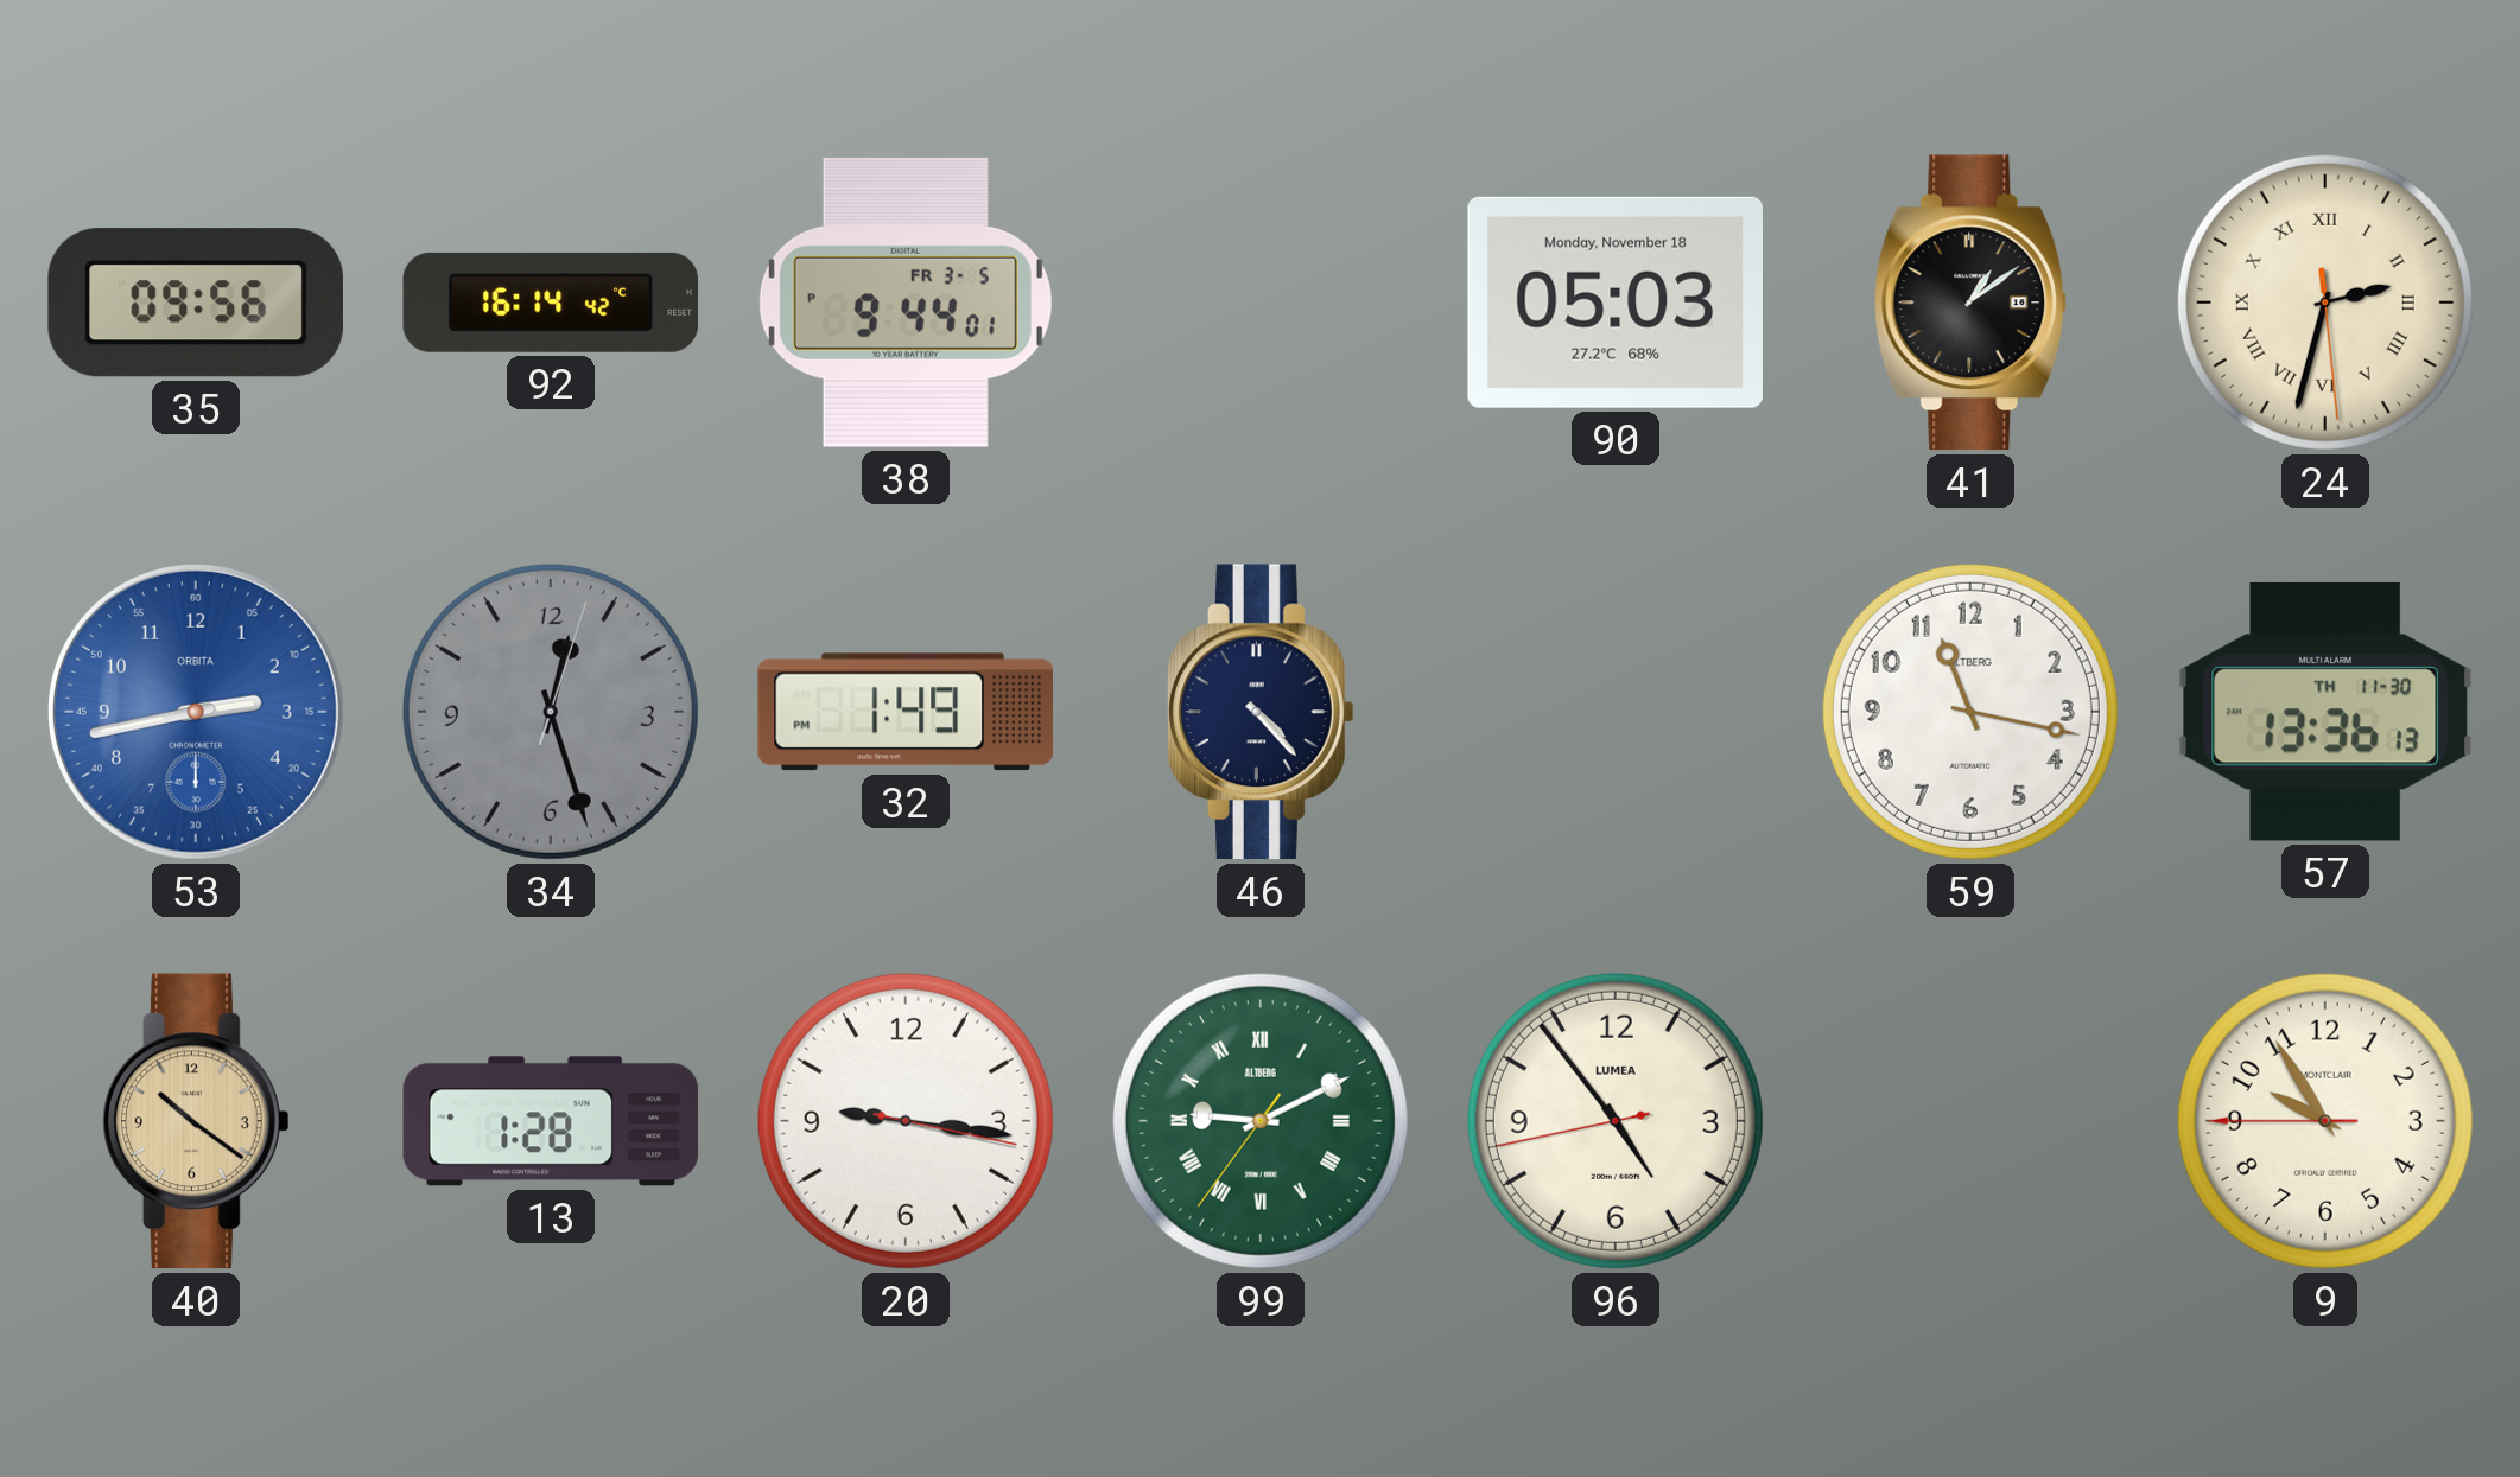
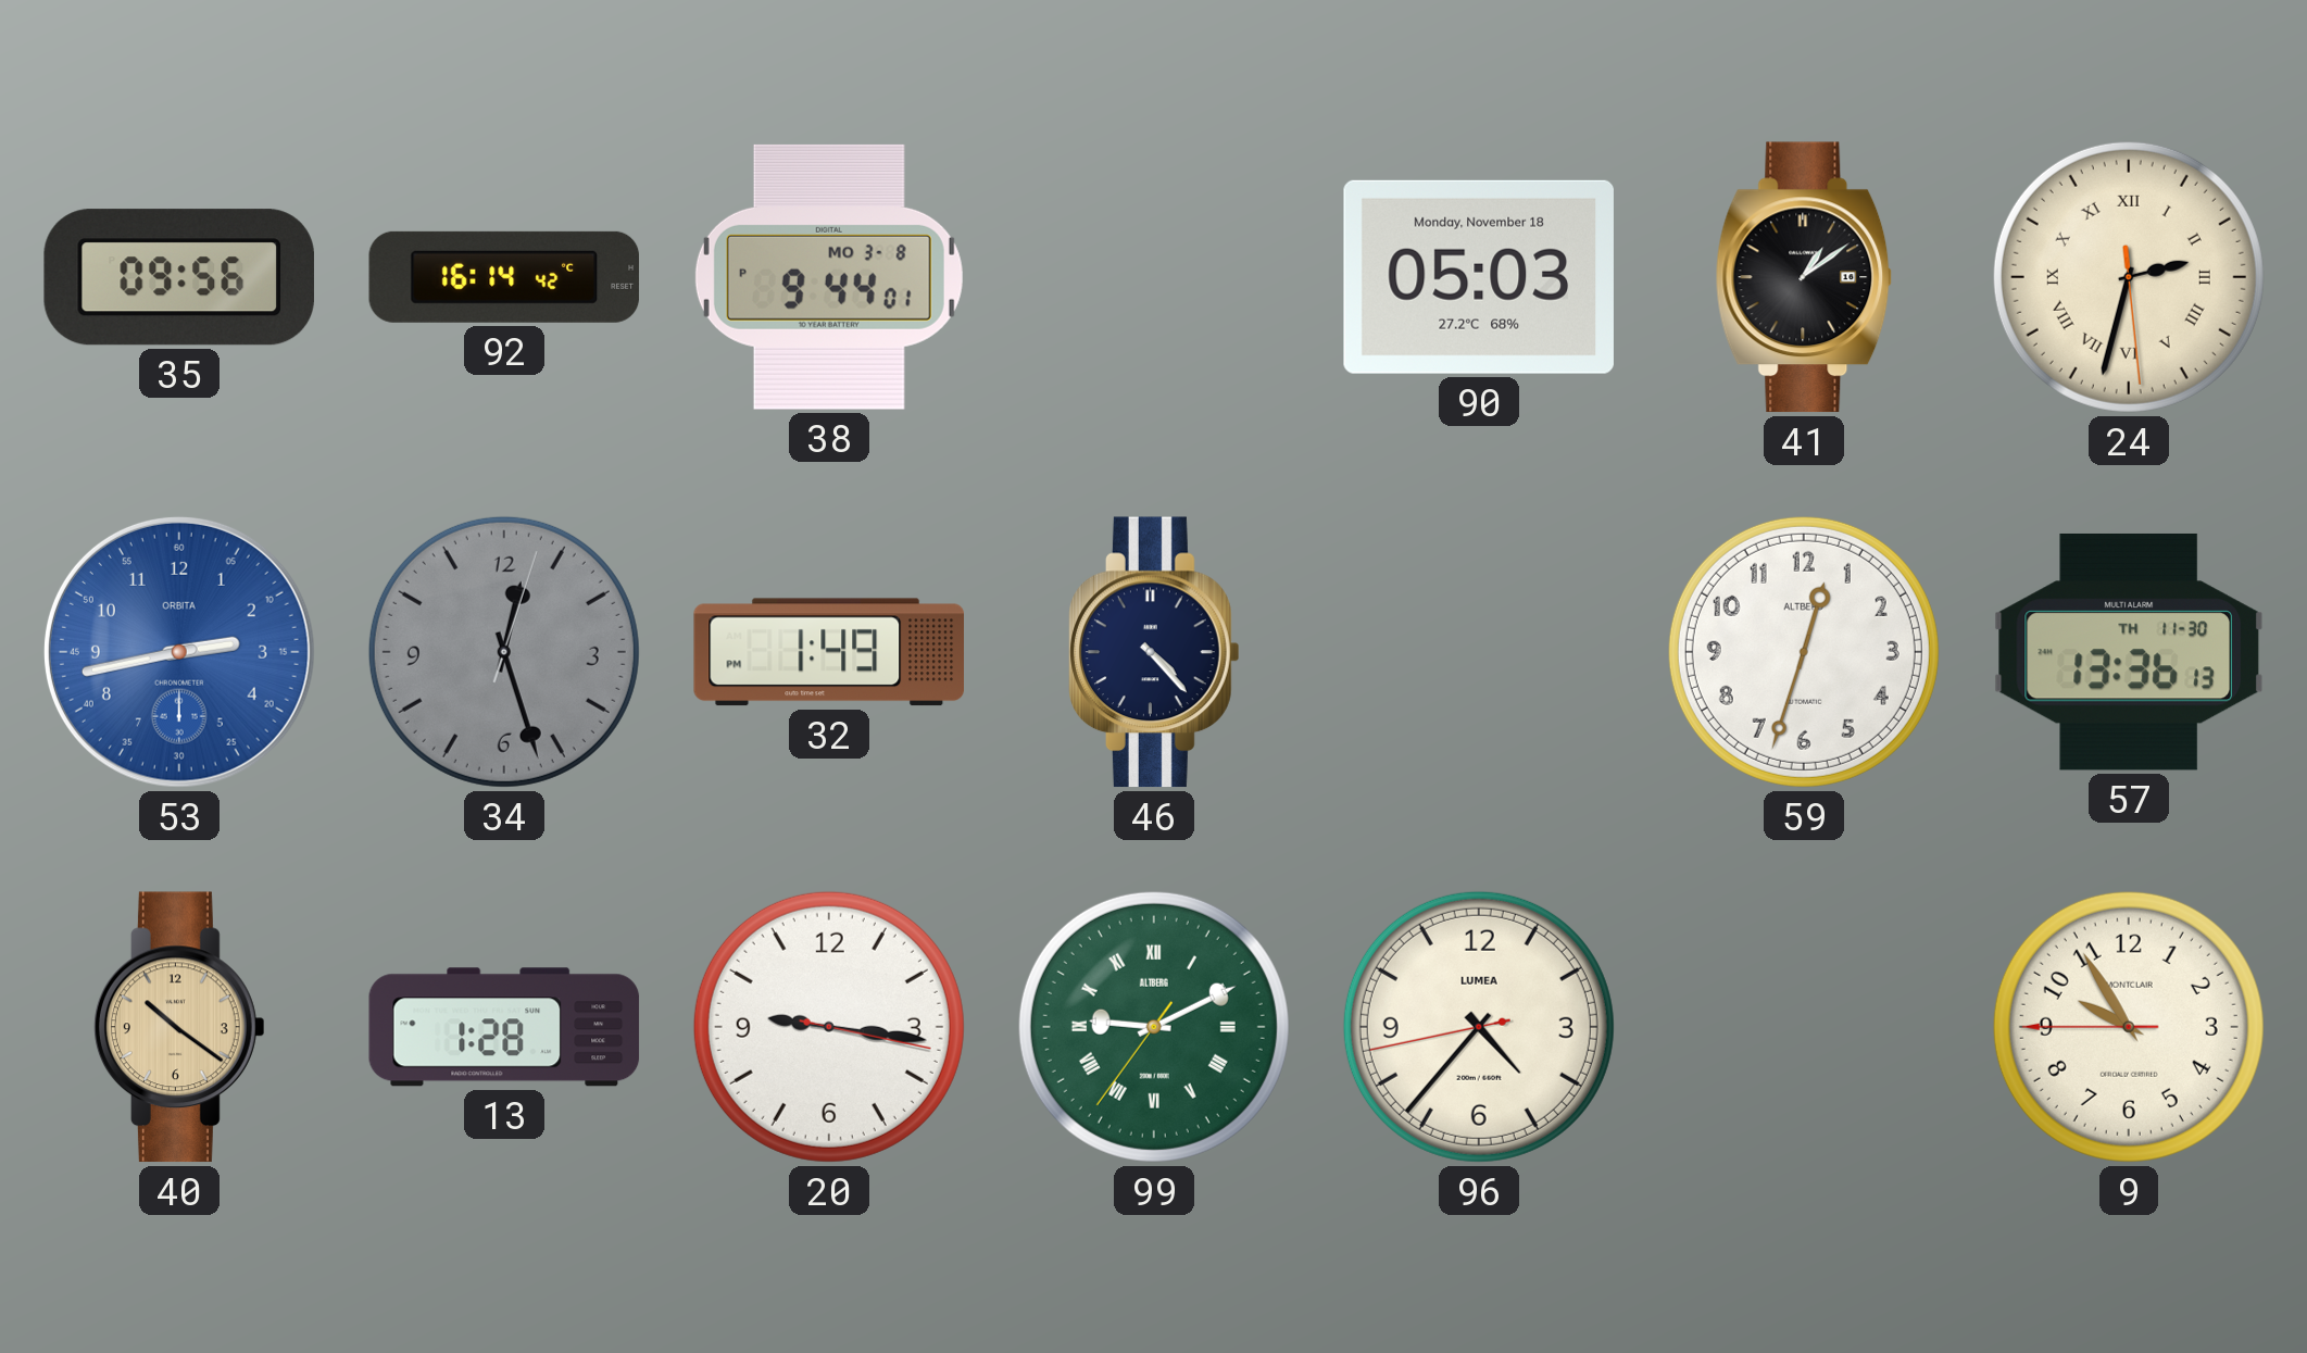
38 date: FR 3-5 -> MO 3-8 (829, 277)
59: 11:17 -> 12:33 (1804, 652)
96: 4:53 -> 4:36 (1479, 1027)
